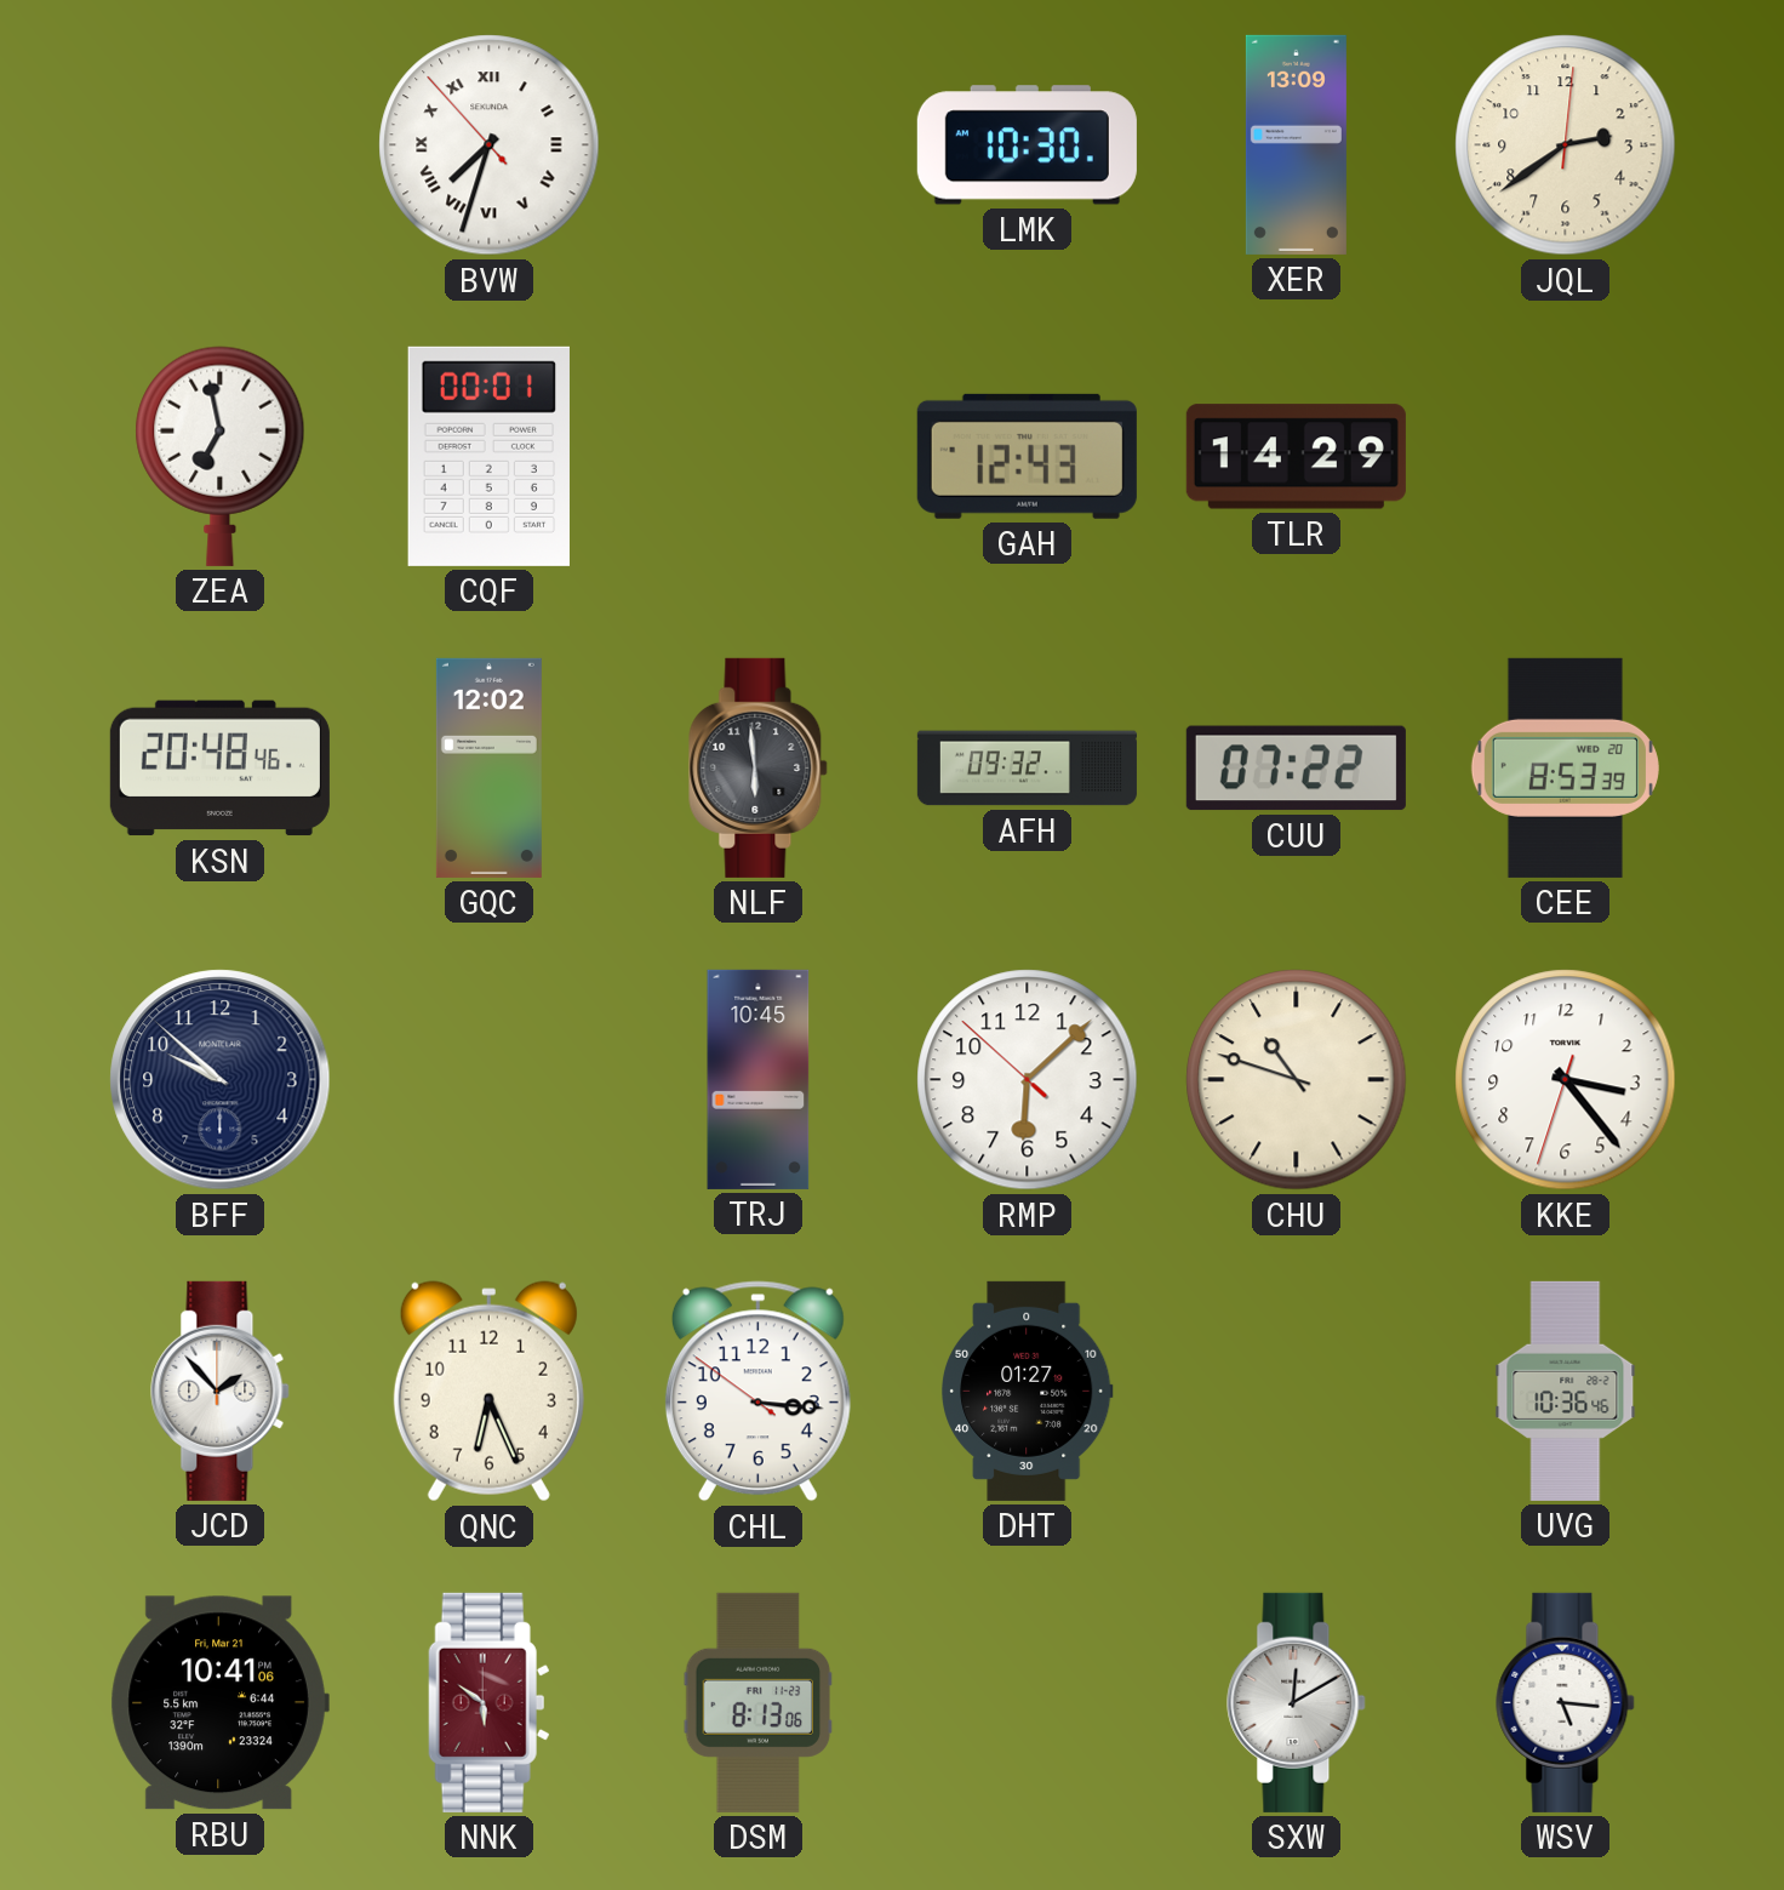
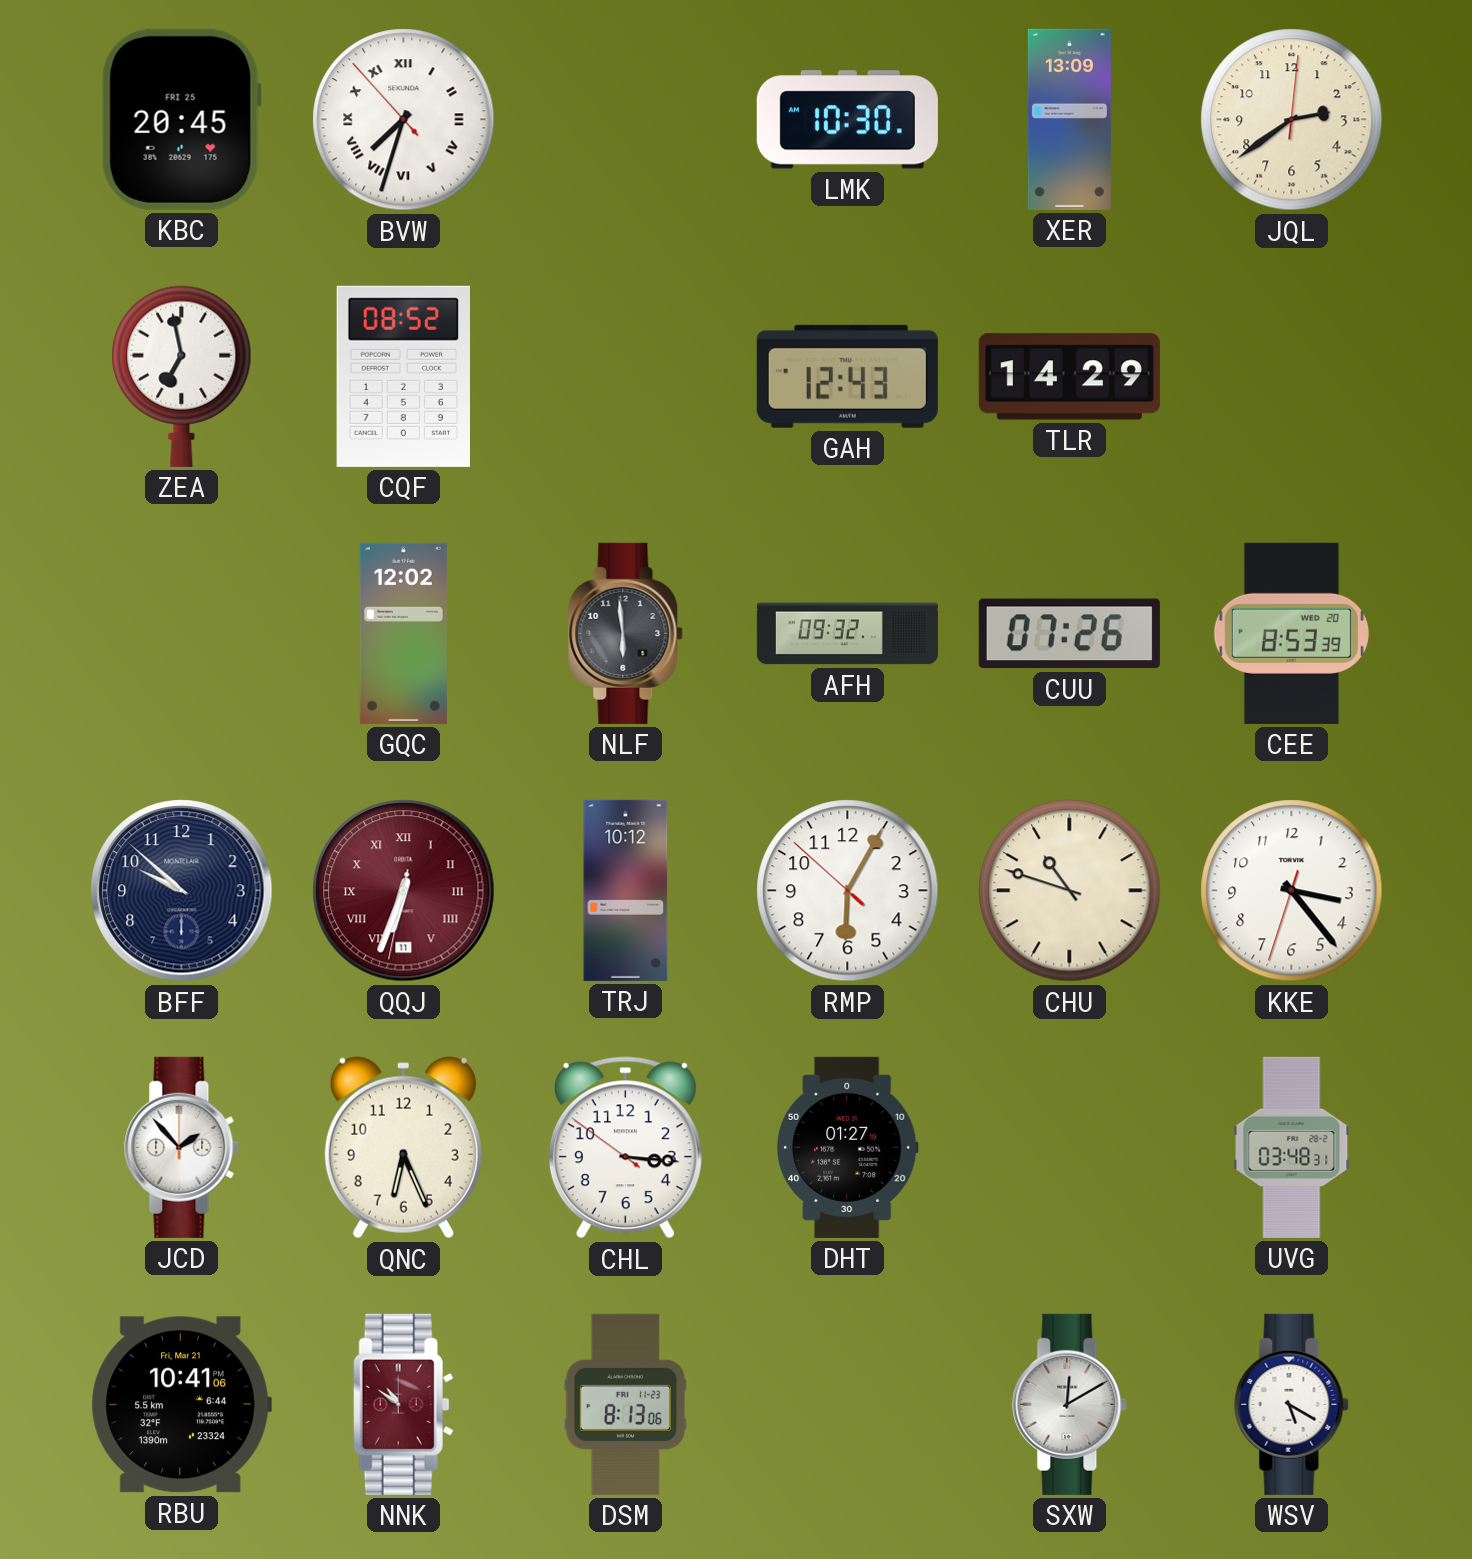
KBC: none -> 20:45 (181, 119)
CQF: 00:01 -> 08:52 (403, 376)
KSN: 20:48 -> none (219, 769)
CUU: 07:22 -> 07:26 (1069, 634)
QQJ: none -> 6:33 (404, 891)
TRJ: 10:45 -> 10:12 (626, 890)
RMP: 6:07 -> 6:04 (848, 891)
UVG: 10:36 -> 03:48 (1292, 1147)
NNK: 5:51 -> 10:51 (403, 1404)
WSV: 5:16 -> 5:20 (1292, 1404)
